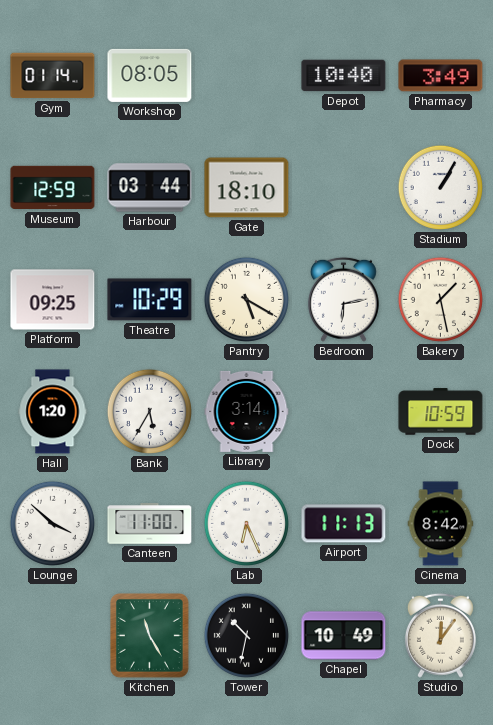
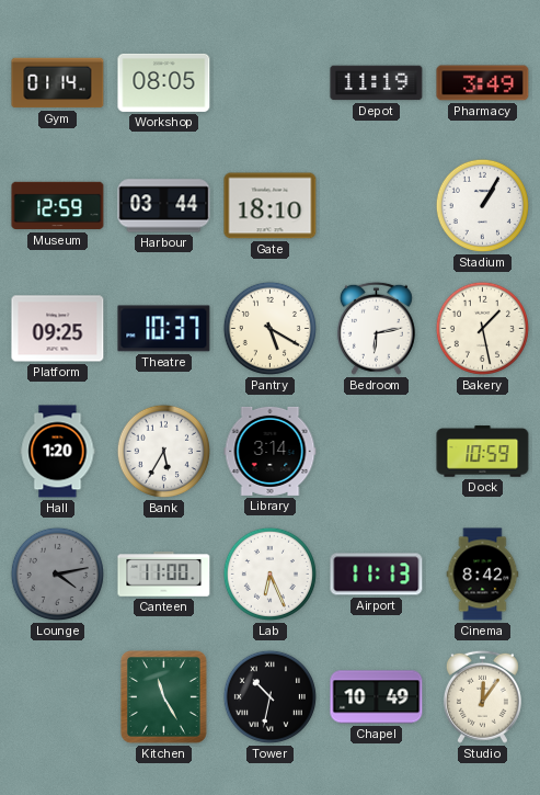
Depot: 10:40 -> 11:19 (377, 83)
Theatre: 10:29 -> 10:37 (164, 329)
Lounge: 3:52 -> 4:13 (57, 573)
Lounge dial: white -> grey (57, 573)
